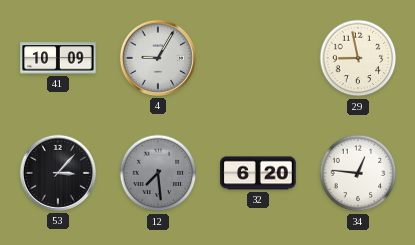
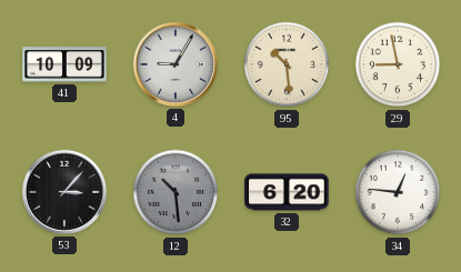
95: none -> 10:29 (287, 64)
12: 7:29 -> 10:29 (176, 192)
